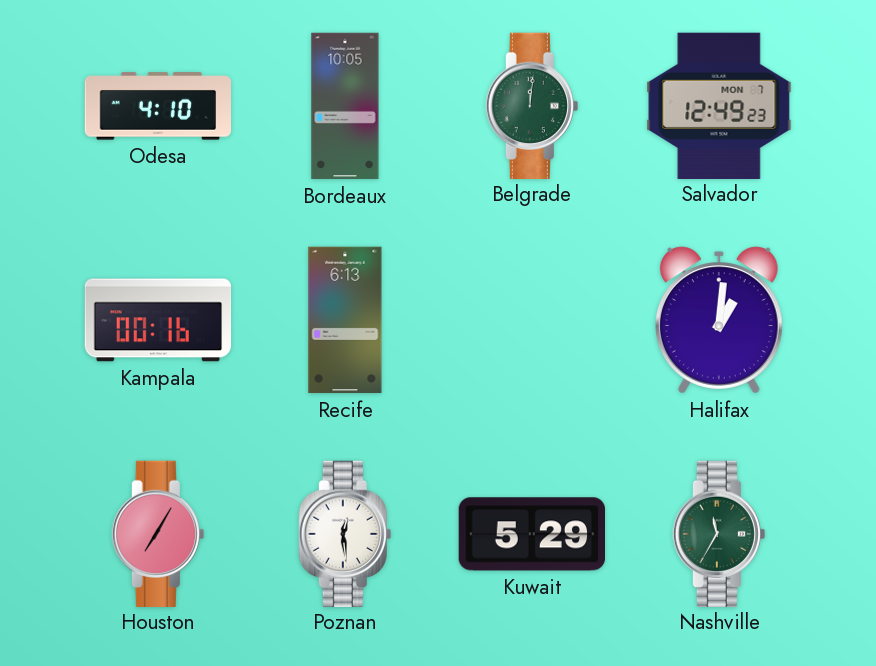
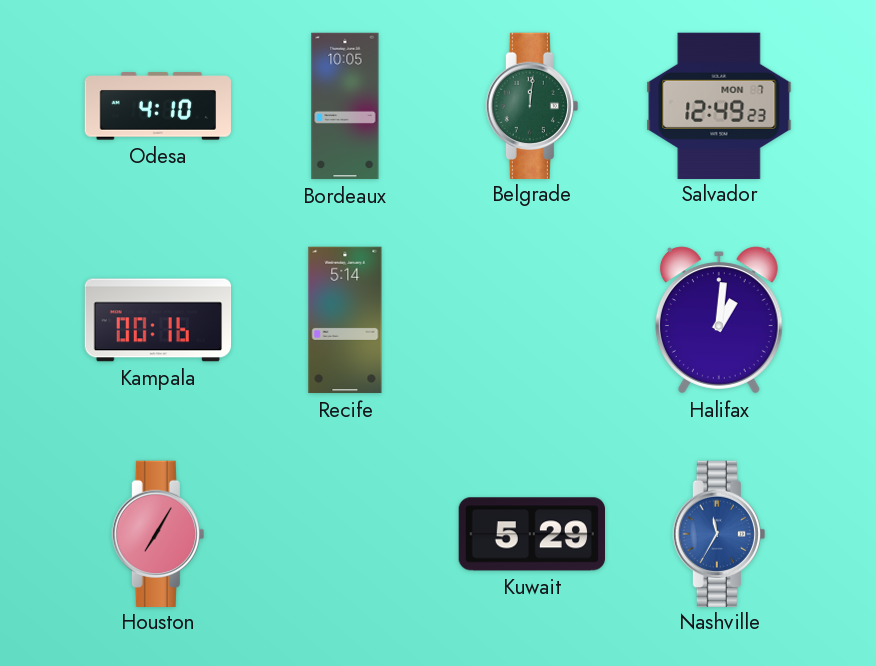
Recife: 6:13 -> 5:14 (345, 320)
Poznan: 12:29 -> none (345, 533)
Nashville dial: green -> blue (719, 533)
